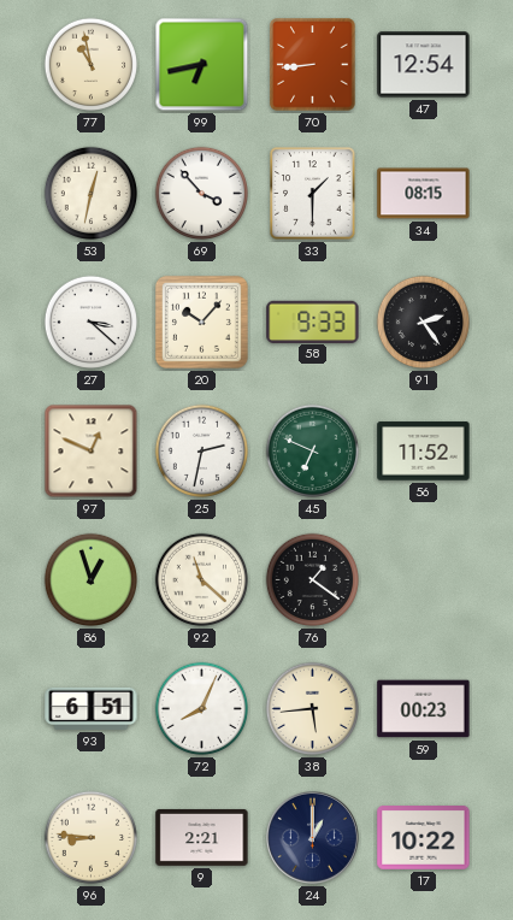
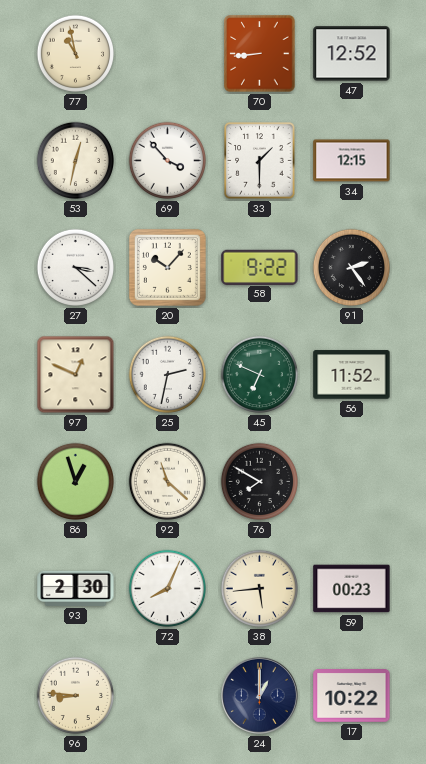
99: 6:43 -> none (202, 65)
47: 12:54 -> 12:52 (352, 54)
34: 08:15 -> 12:15 (352, 161)
58: 9:33 -> 9:22 (260, 267)
76: 1:21 -> 7:50 (260, 482)
93: 6:51 -> 2:30 (76, 588)
9: 2:21 -> none (202, 838)
